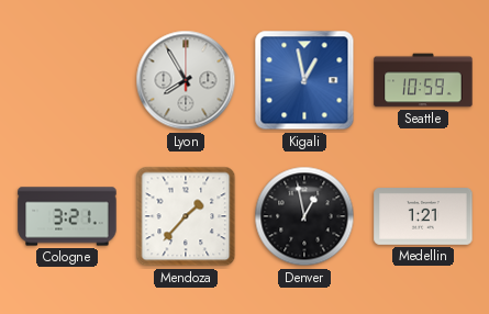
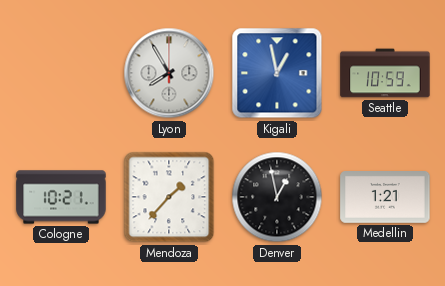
Cologne: 3:21 -> 10:21 (61, 197)
